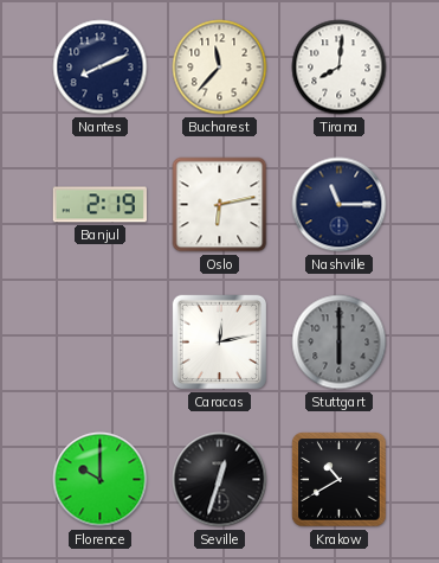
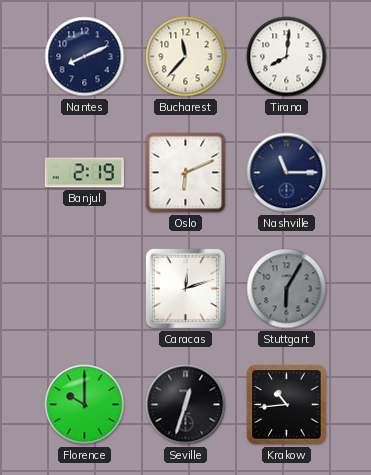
Oslo: 6:13 -> 6:11 (186, 173)
Caracas: 12:13 -> 12:12 (186, 289)
Stuttgart: 6:00 -> 6:05 (287, 289)
Krakow: 10:40 -> 10:44 (287, 405)
